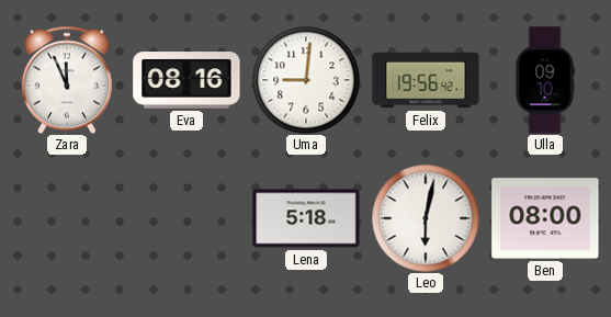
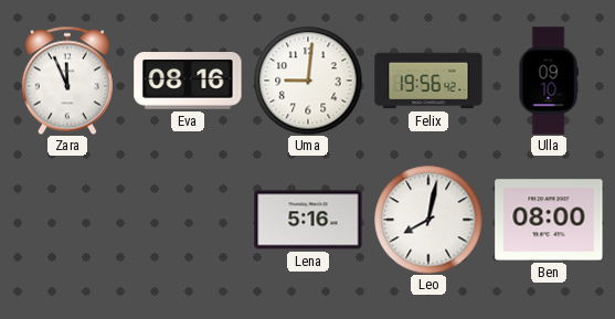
Lena: 5:18 -> 5:16 (308, 220)
Leo: 6:02 -> 8:02 (428, 220)
